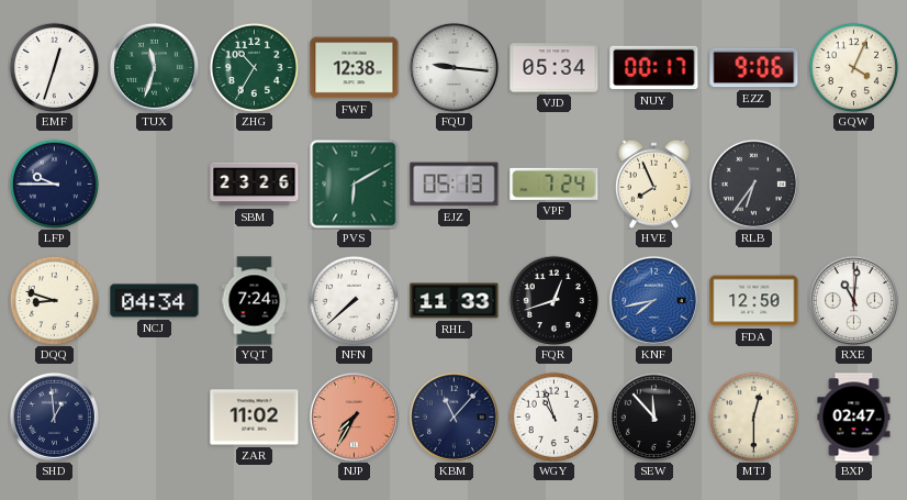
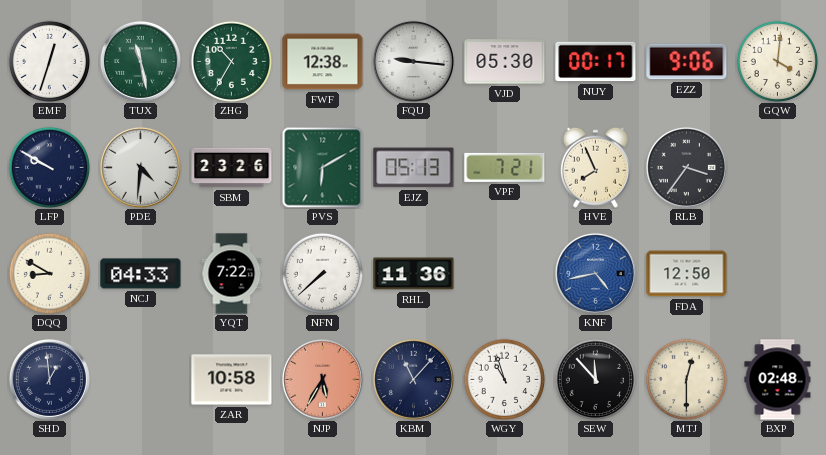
TUX: 11:33 -> 11:28 (140, 61)
VJD: 05:34 -> 05:30 (505, 62)
GQW: 4:04 -> 4:01 (777, 61)
LFP: 9:45 -> 9:50 (49, 167)
PDE: none -> 4:31 (140, 167)
VPF: 7:24 -> 7:21 (505, 167)
RLB: 6:36 -> 3:36 (686, 167)
DQQ: 8:48 -> 8:50 (49, 273)
NCJ: 04:34 -> 04:33 (141, 274)
YQT: 7:24 -> 7:22 (232, 274)
RHL: 11:33 -> 11:36 (414, 274)
FQR: 12:42 -> none (553, 300)
KNF: 7:43 -> 4:43 (595, 273)
RXE: 11:01 -> none (853, 300)
ZAR: 11:02 -> 10:58 (232, 380)
NJP: 7:35 -> 5:35 (322, 379)
BXP: 02:47 -> 02:48 (778, 380)
